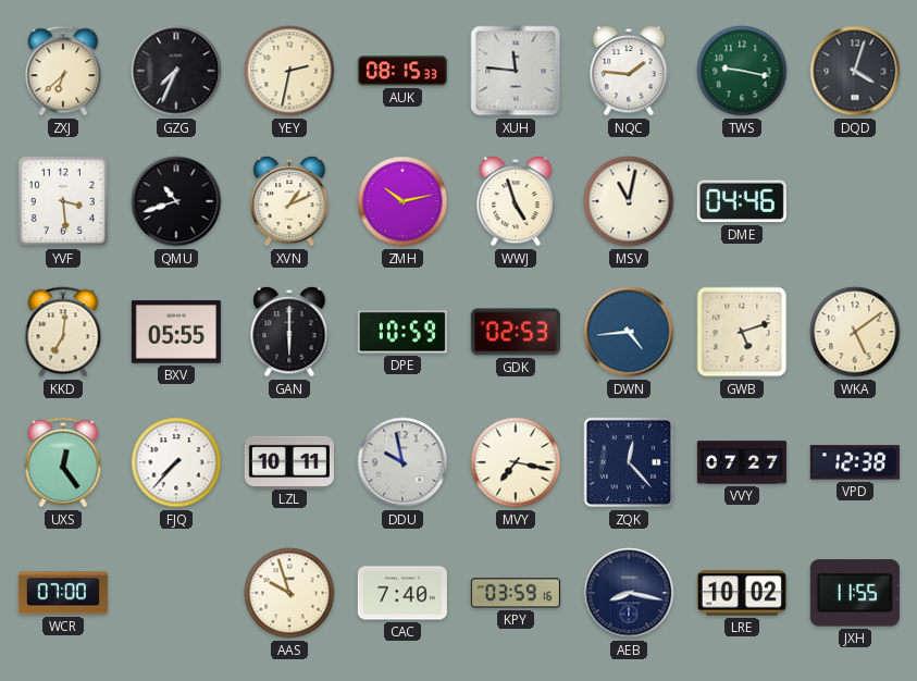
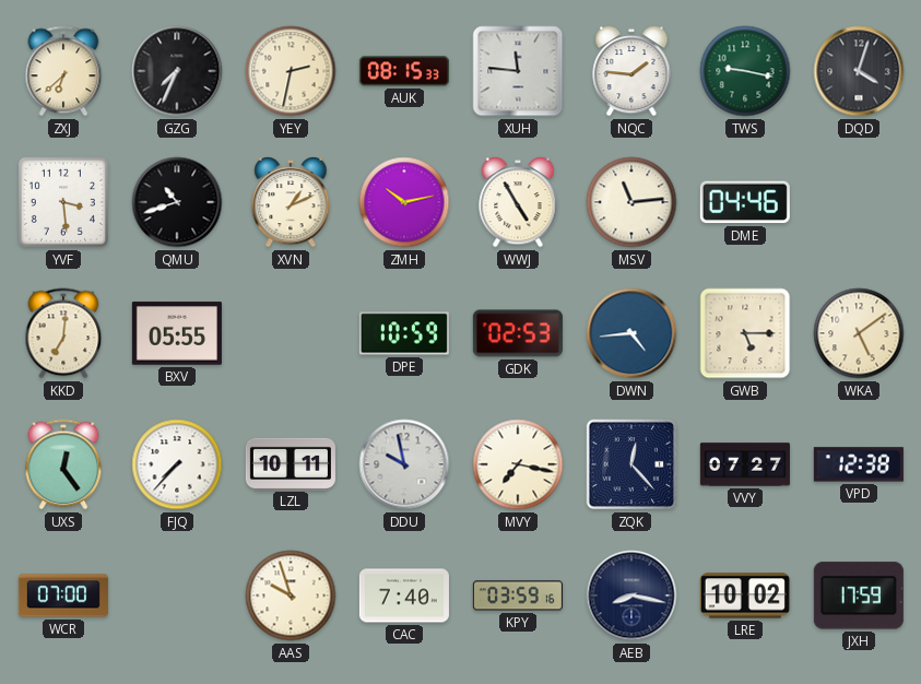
WWJ: 4:57 -> 4:55 (518, 202)
MSV: 11:02 -> 11:14 (631, 202)
GAN: 6:00 -> none (289, 332)
GWB: 5:12 -> 5:15 (745, 333)
JXH: 11:55 -> 17:59 (859, 595)
